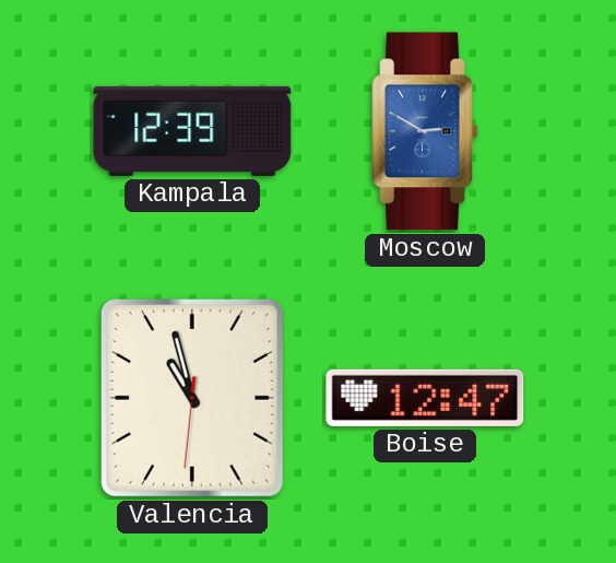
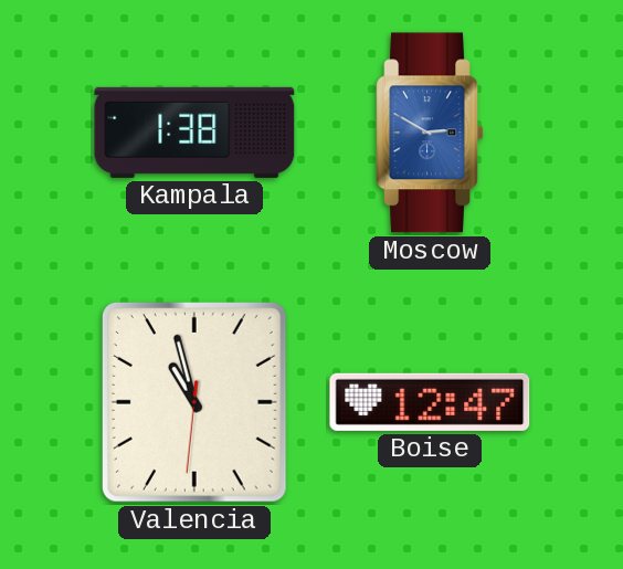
Kampala: 12:39 -> 1:38 (194, 133)
